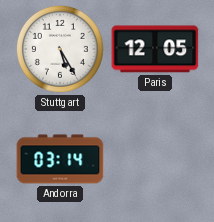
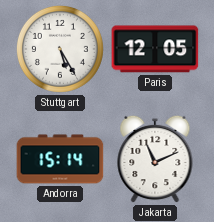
Andorra: 03:14 -> 15:14 (60, 159)
Jakarta: none -> 11:11 (155, 159)
